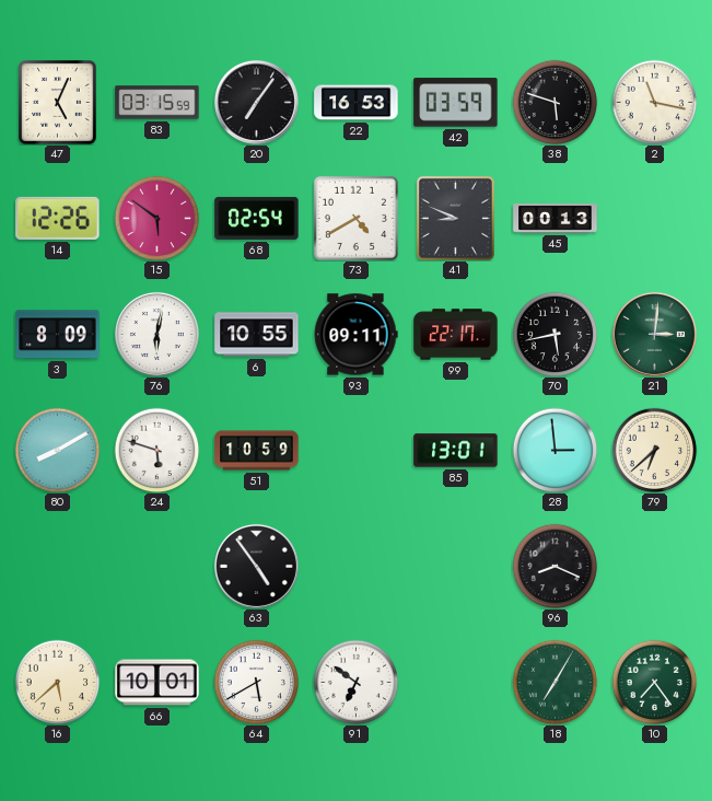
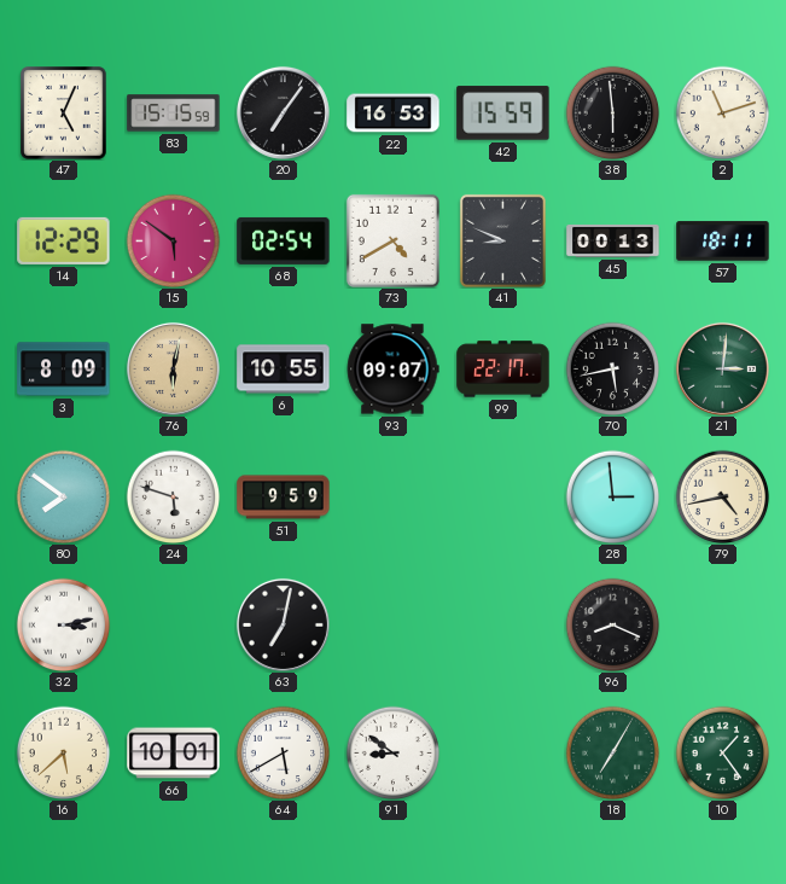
83: 03:15 -> 15:15 (174, 114)
42: 03:59 -> 15:59 (503, 114)
38: 5:48 -> 5:59 (612, 112)
2: 11:17 -> 11:12 (722, 112)
14: 12:26 -> 12:29 (64, 240)
57: none -> 18:11 (723, 242)
76 dial: white -> champagne (173, 368)
93: 09:11 -> 09:07 (392, 370)
80: 8:10 -> 7:51 (63, 496)
51: 10:59 -> 9:59 (284, 498)
85: 13:01 -> none (456, 451)
79: 6:38 -> 4:43 (722, 496)
32: none -> 3:13 (63, 624)
63: 4:54 -> 7:02 (283, 624)
91: 6:51 -> 8:51 (392, 752)
10: 7:24 -> 1:24 (722, 752)
